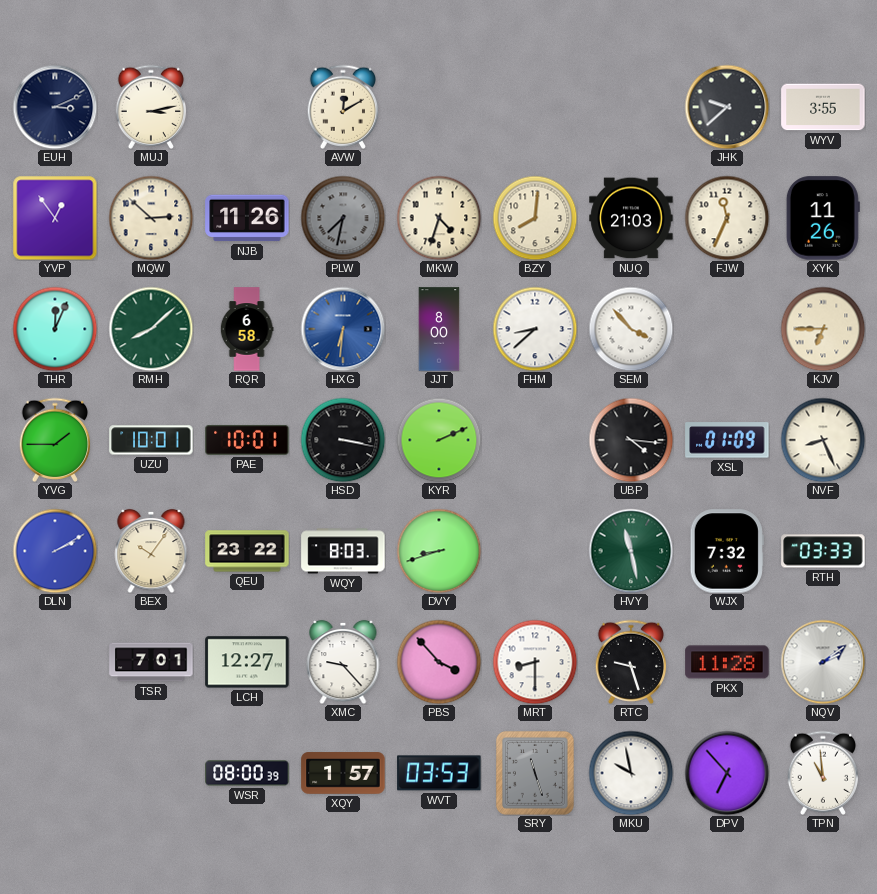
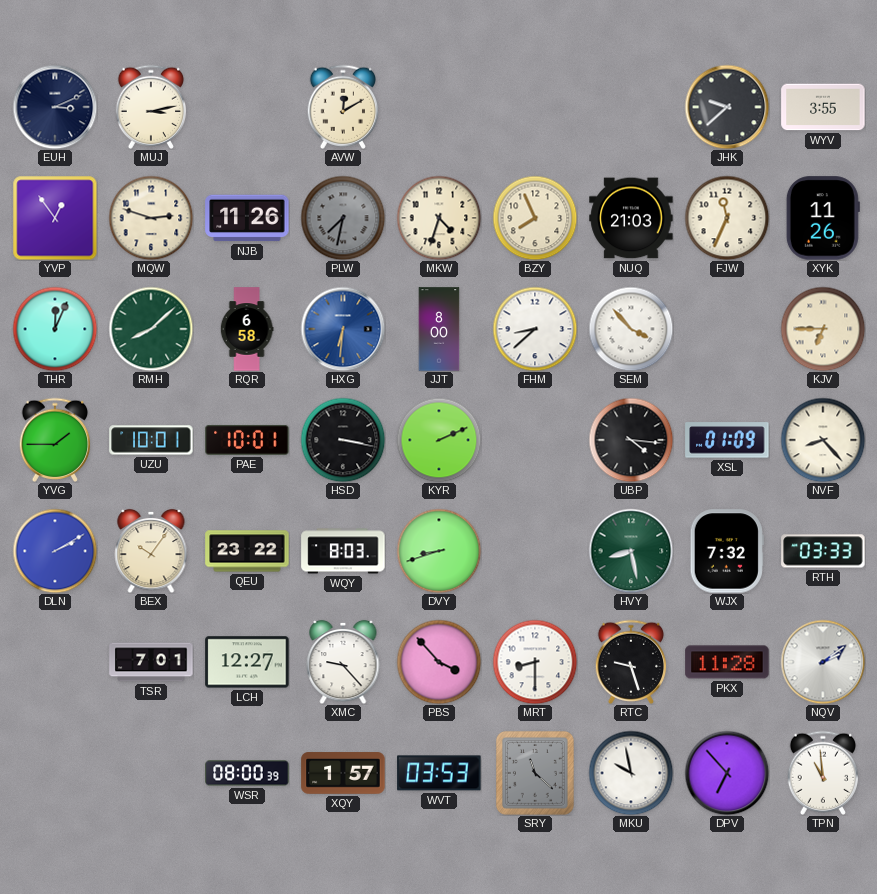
MQW: 2:52 -> 2:48 (151, 218)
BZY: 8:01 -> 7:56 (535, 218)
NVF: 8:26 -> 8:23 (823, 440)
HVY: 11:28 -> 8:28 (631, 551)
SRY: 11:27 -> 11:22 (535, 773)
